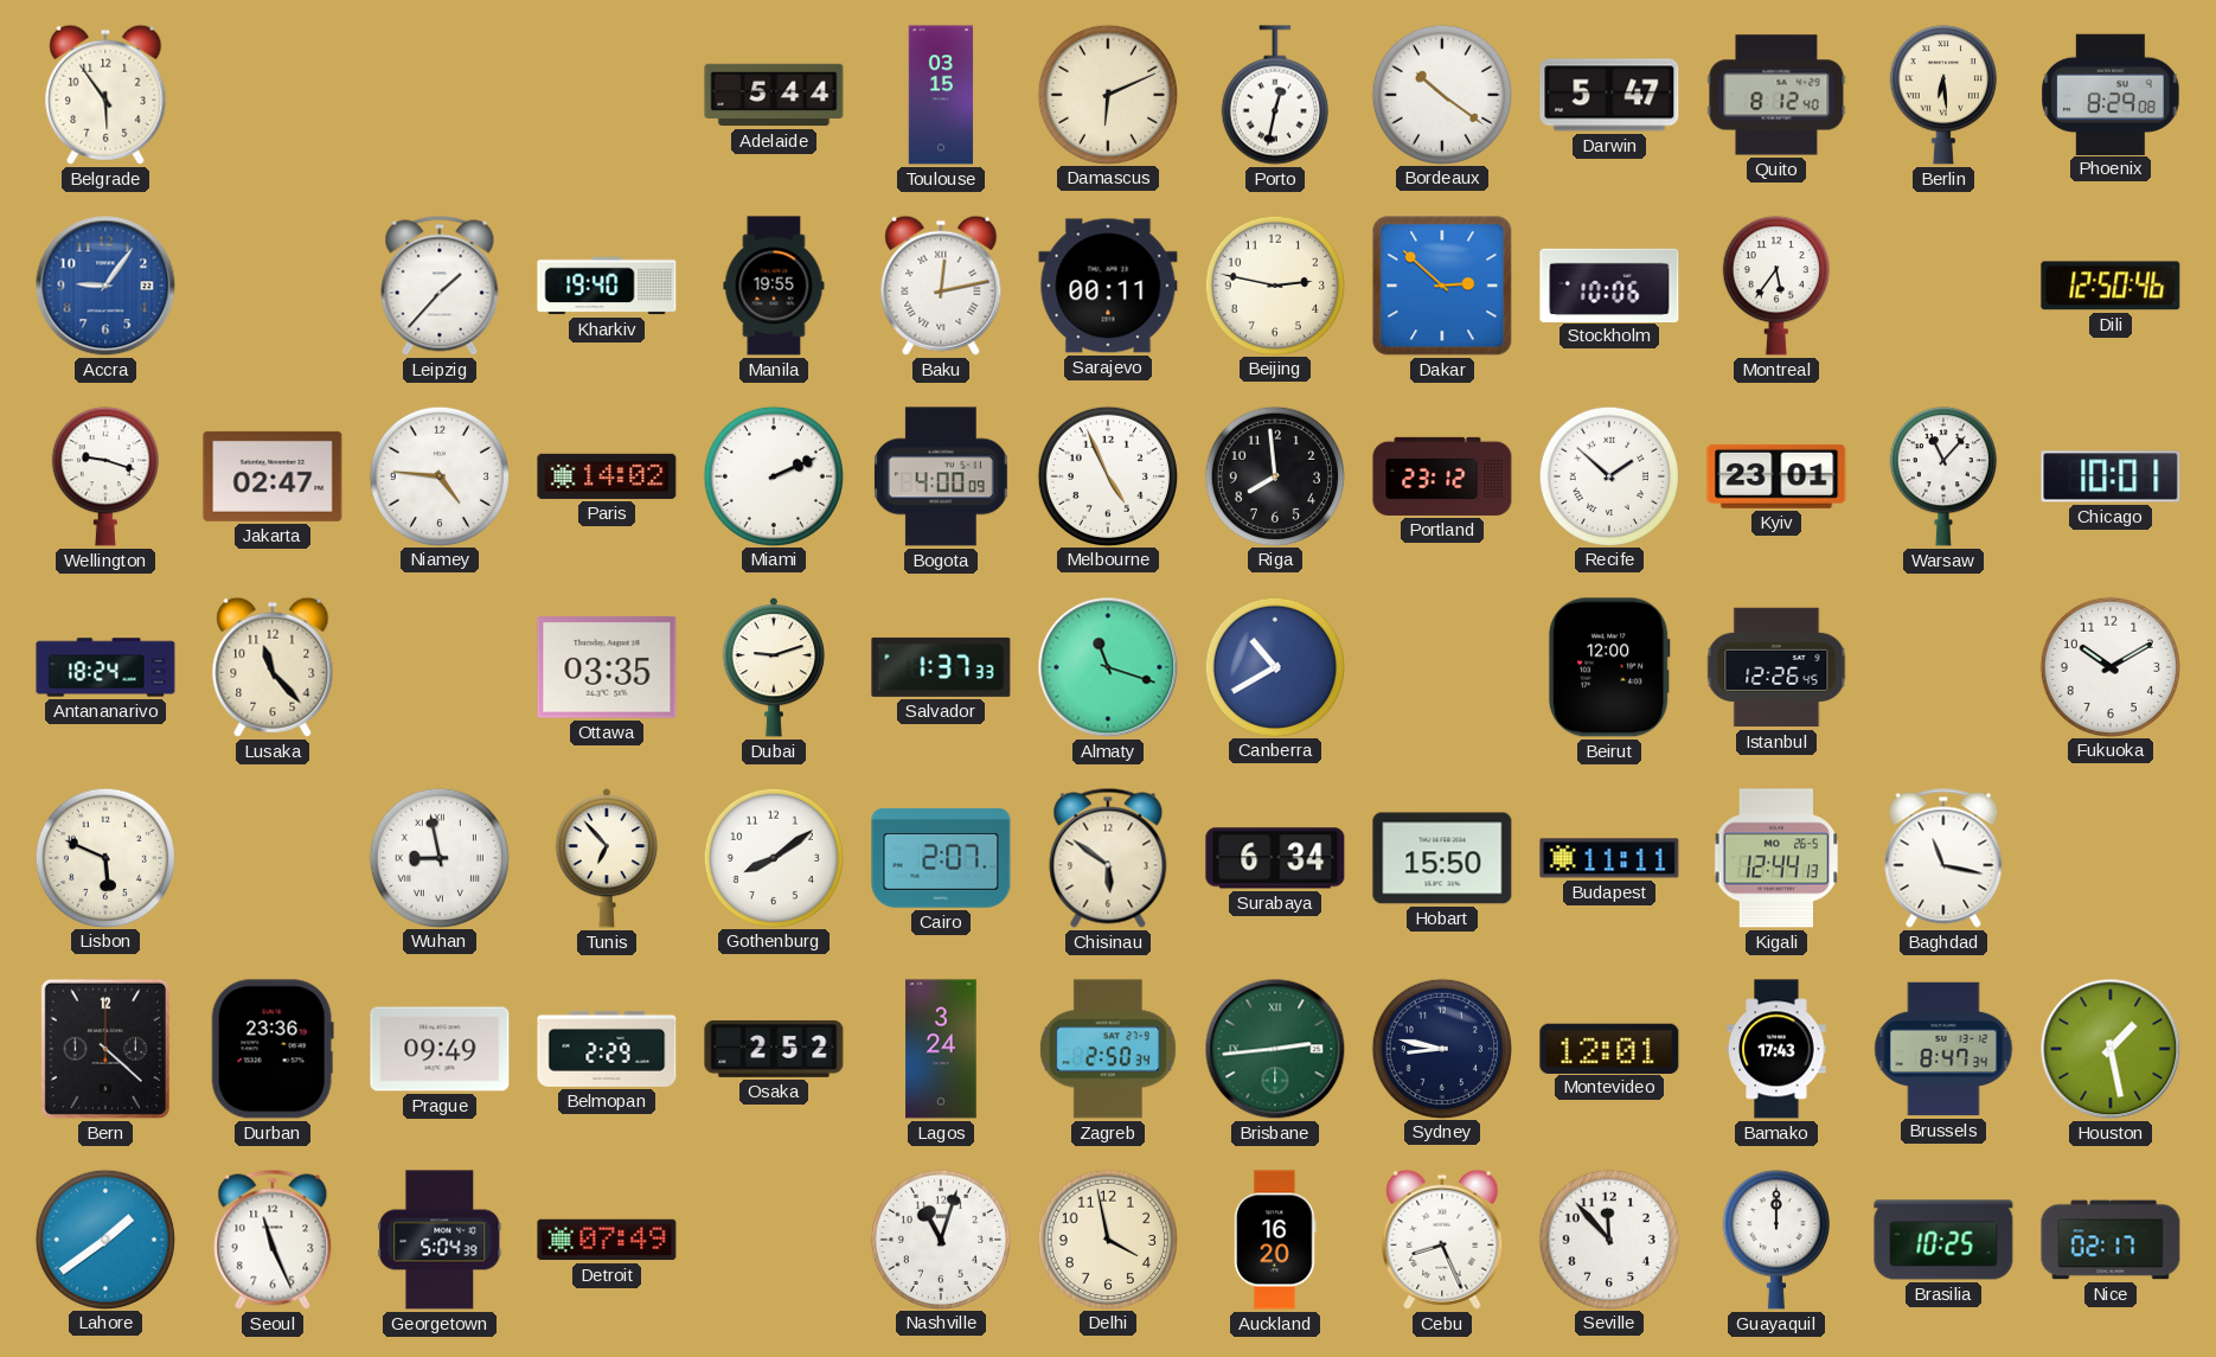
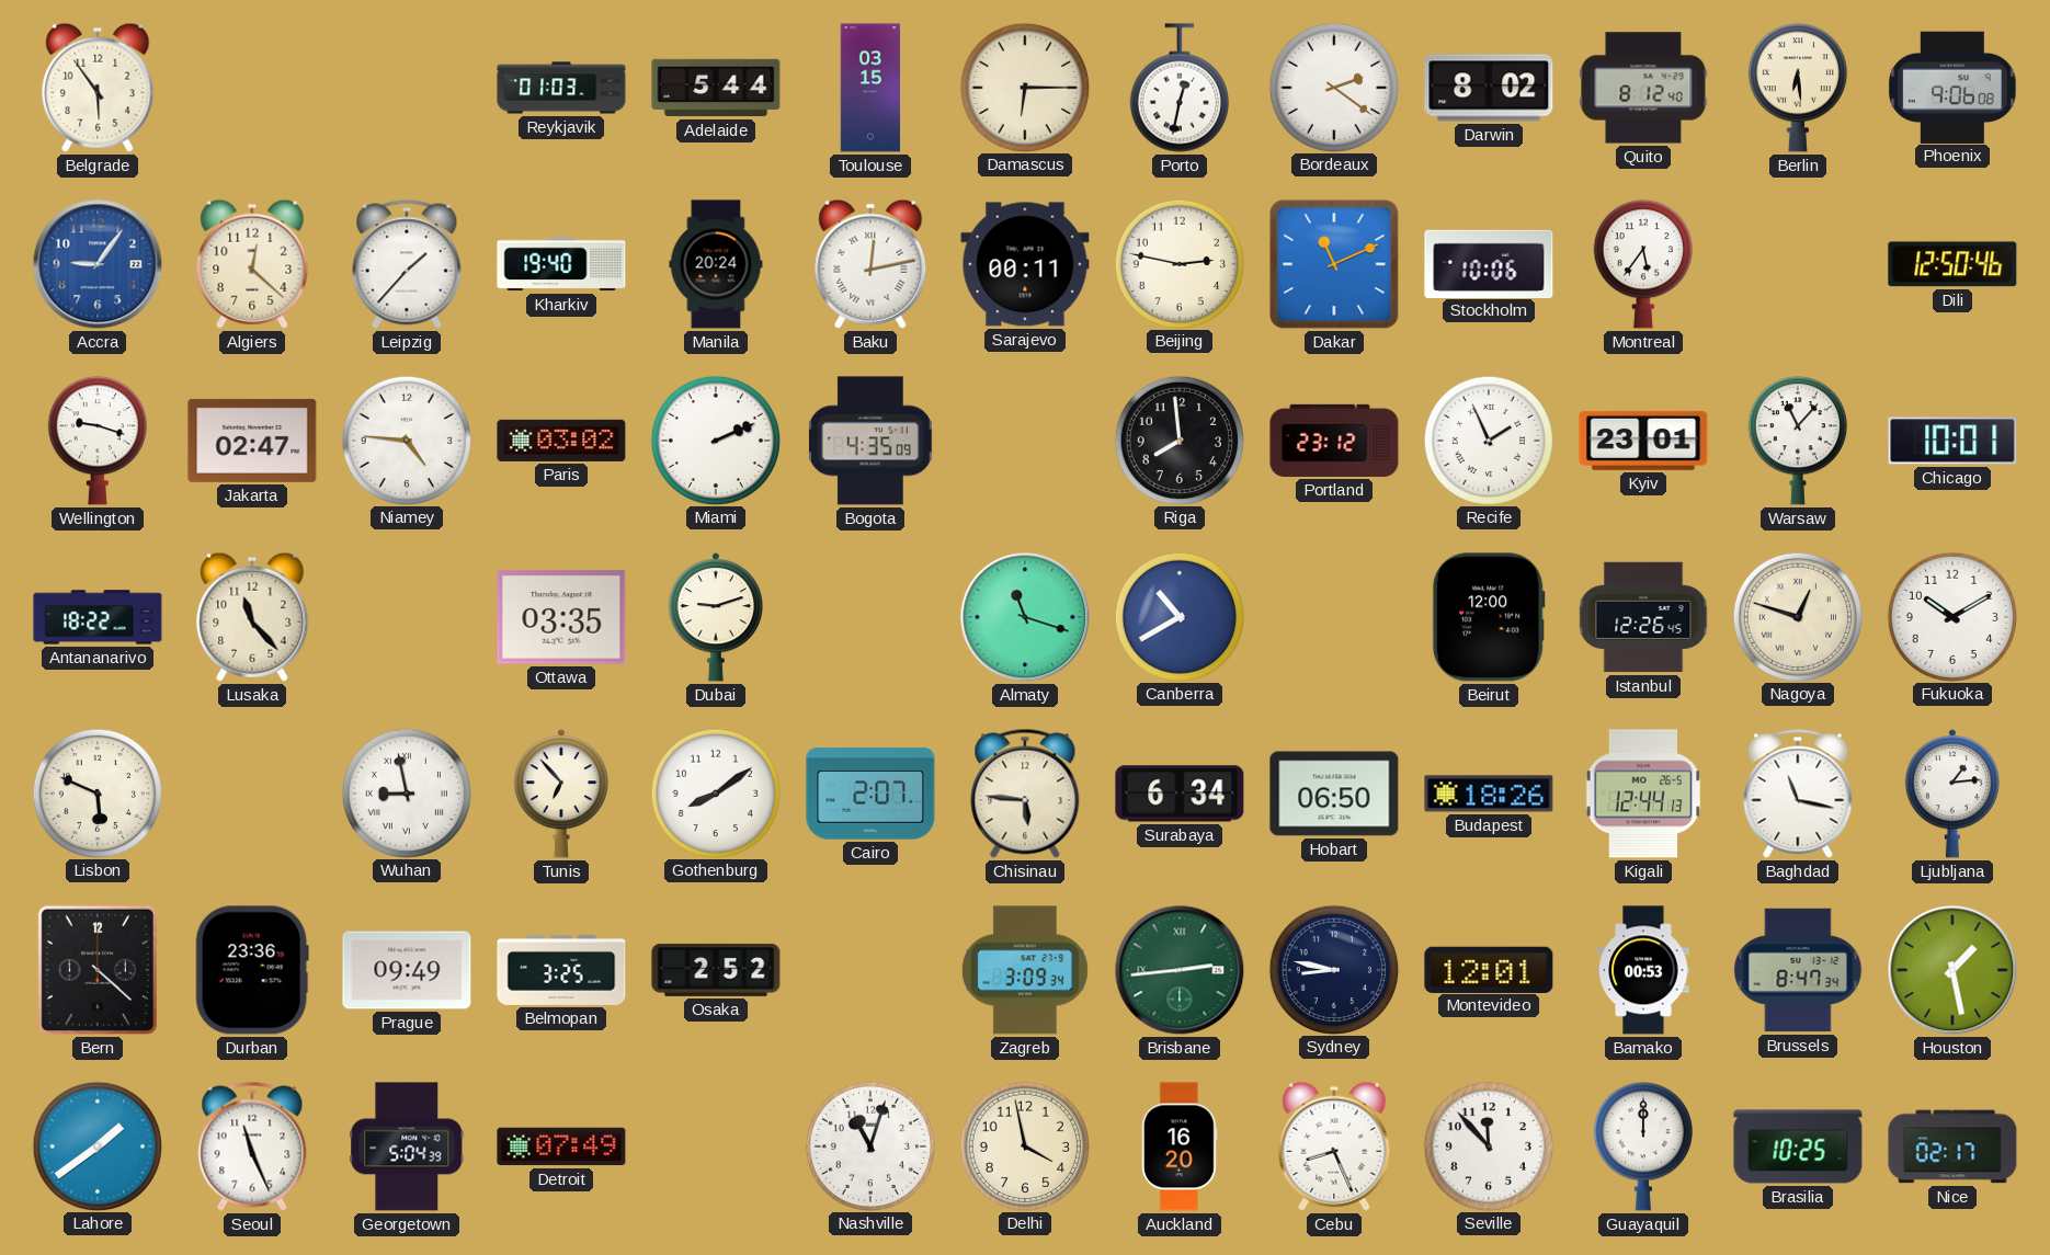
Reykjavik: none -> 01:03 (561, 88)
Damascus: 6:11 -> 6:15 (1024, 87)
Bordeaux: 10:21 -> 2:21 (1333, 87)
Darwin: 5:47 -> 8:02 (1489, 88)
Phoenix: 8:29 -> 9:06 (1952, 87)
Algiers: none -> 12:22 (252, 264)
Manila: 19:55 -> 20:24 (716, 264)
Dakar: 2:52 -> 11:11 (1334, 264)
Paris: 14:02 -> 03:02 (561, 441)
Bogota: 4:00 -> 4:35 (872, 441)
Melbourne: 4:56 -> none (1107, 475)
Recife: 1:52 -> 1:56 (1488, 440)
Antananarivo: 18:24 -> 18:22 (98, 617)
Salvador: 1:37 -> none (941, 667)
Nagoya: none -> 12:48 (1797, 616)
Chisinau: 5:51 -> 5:46 (1025, 794)
Hobart: 15:50 -> 06:50 (1334, 794)
Budapest: 11:11 -> 18:26 (1489, 794)
Ljubljana: none -> 1:14 (1951, 794)
Belmopan: 2:29 -> 3:25 (561, 970)
Lagos: 3:24 -> none (941, 1049)
Zagreb: 2:50 -> 3:09 (1025, 970)
Bamako: 17:43 -> 00:53 (1643, 970)
